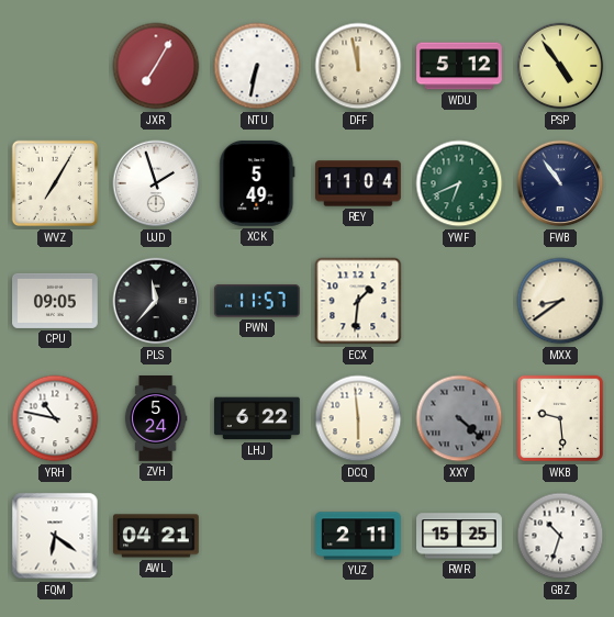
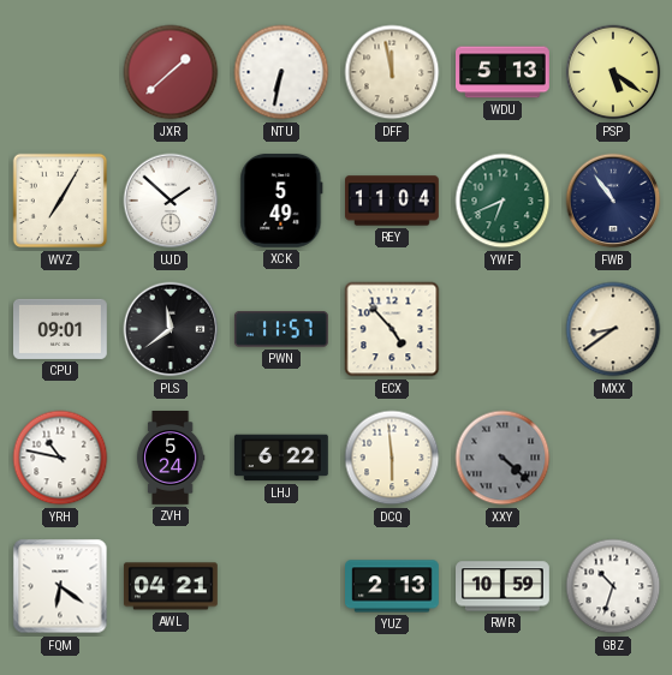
JXR: 7:05 -> 1:38 (171, 72)
WDU: 5:12 -> 5:13 (504, 72)
PSP: 4:54 -> 5:21 (613, 72)
UJD: 1:57 -> 1:52 (171, 201)
CPU: 09:05 -> 09:01 (61, 329)
PLS: 11:37 -> 11:39 (171, 329)
ECX: 1:31 -> 4:53 (392, 329)
WKB: 9:29 -> none (560, 418)
YUZ: 2:11 -> 2:13 (393, 586)
RWR: 15:25 -> 10:59 (504, 586)
